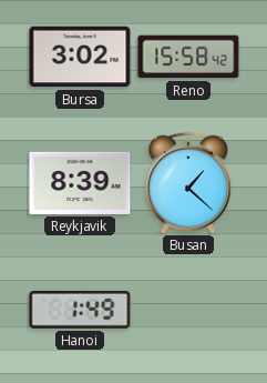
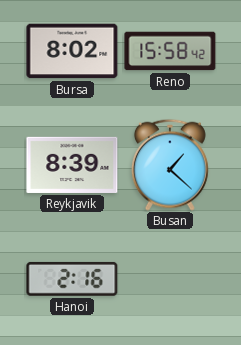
Bursa: 3:02 -> 8:02 (72, 51)
Hanoi: 1:49 -> 2:16 (72, 279)
